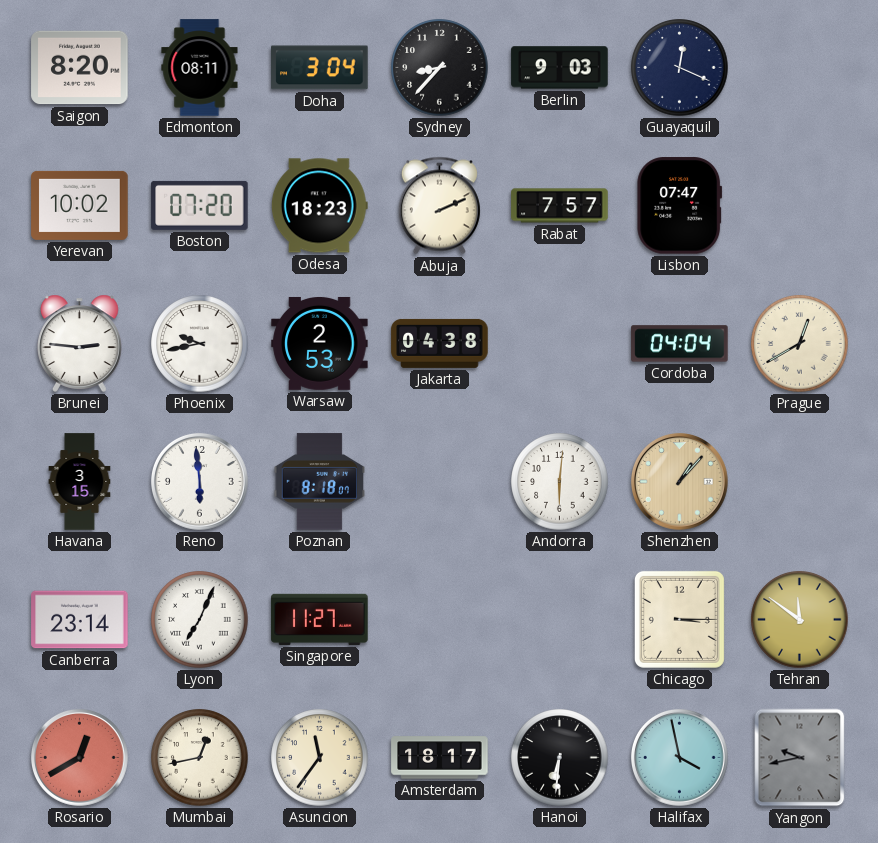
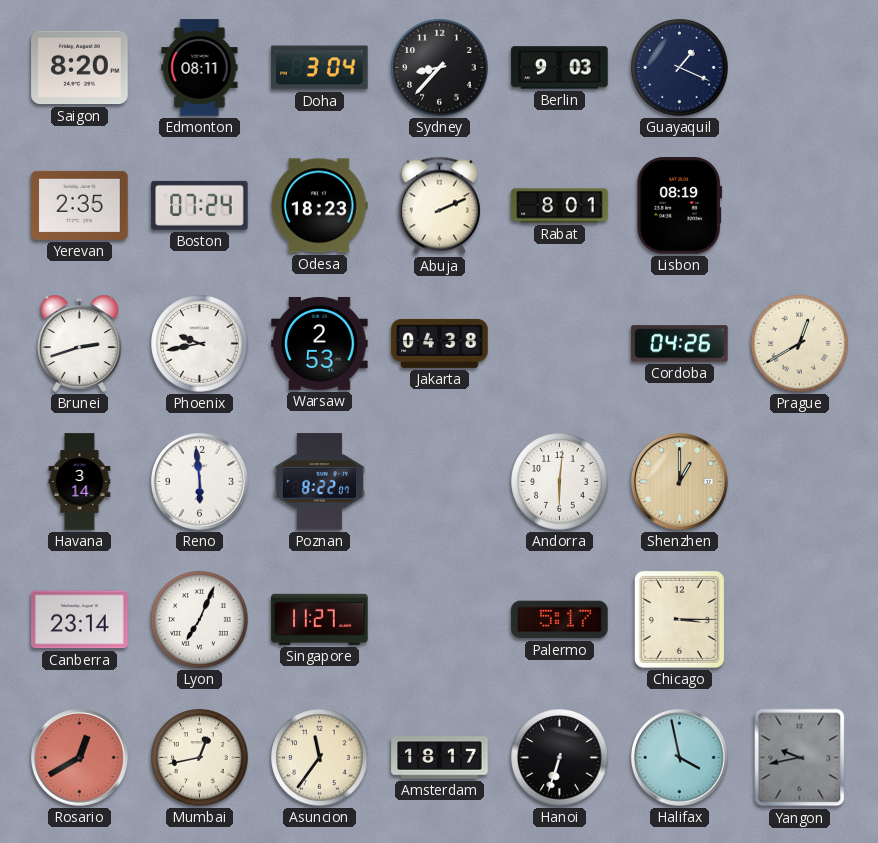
Guayaquil: 12:19 -> 1:19 (680, 68)
Yerevan: 10:02 -> 2:35 (80, 205)
Boston: 07:20 -> 07:24 (200, 205)
Rabat: 7:57 -> 8:01 (560, 206)
Lisbon: 07:47 -> 08:19 (680, 206)
Brunei: 2:46 -> 2:42 (80, 343)
Cordoba: 04:04 -> 04:26 (680, 344)
Havana: 3:15 -> 3:14 (80, 482)
Poznan: 8:18 -> 8:22 (320, 482)
Shenzhen: 1:07 -> 1:00 (679, 481)
Palermo: none -> 5:17 (560, 620)
Tehran: 11:51 -> none (800, 620)
Hanoi: 6:31 -> 6:33 (560, 758)
